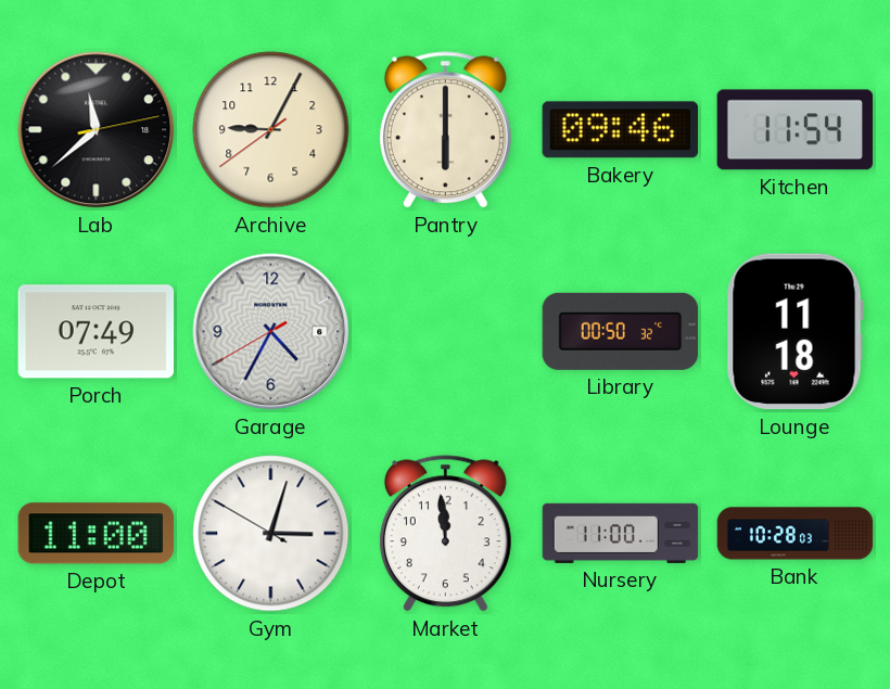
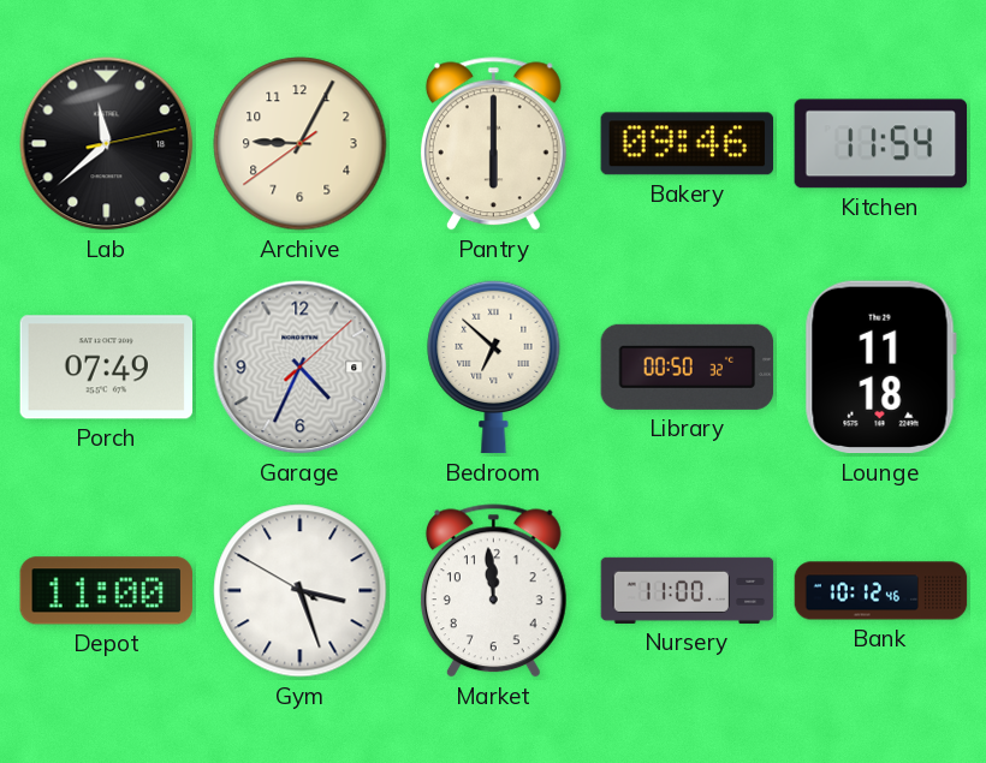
Garage: 4:34:40 -> 4:34:08 (301, 368)
Bedroom: none -> 6:52 (494, 366)
Gym: 3:02 -> 3:26 (301, 591)
Bank: 10:28 -> 10:12 (881, 591)
